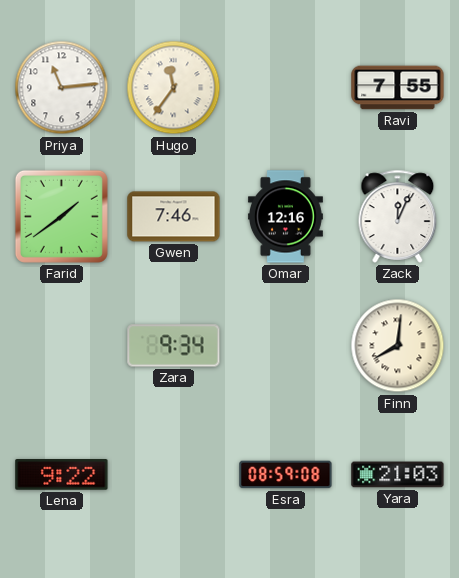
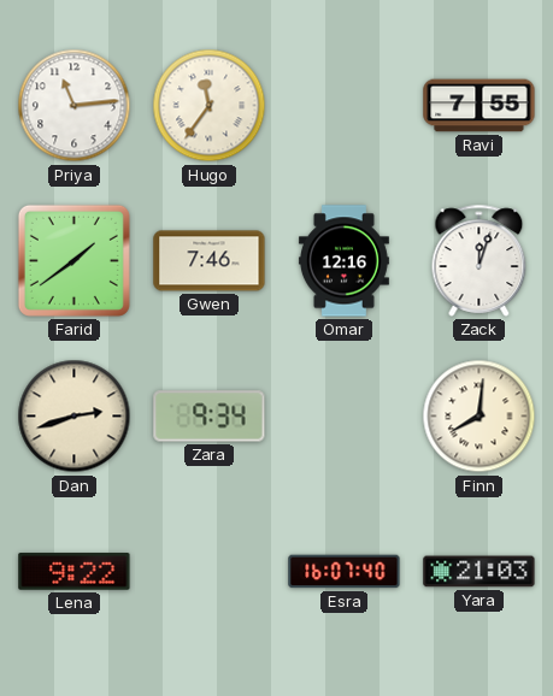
Zack: 12:04 -> 12:03 (480, 260)
Dan: none -> 2:42 (75, 417)
Esra: 08:59 -> 16:07 (345, 572)
